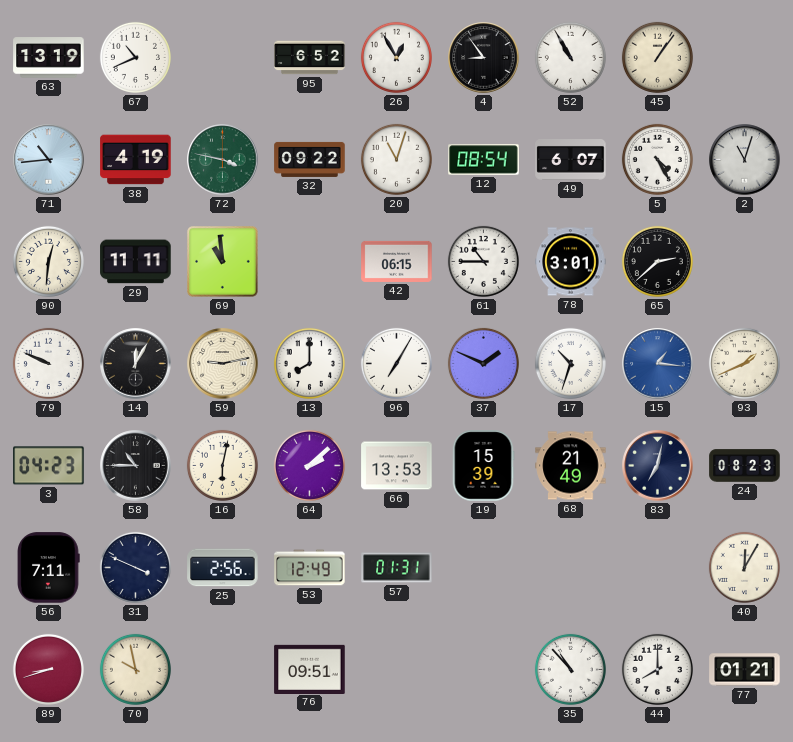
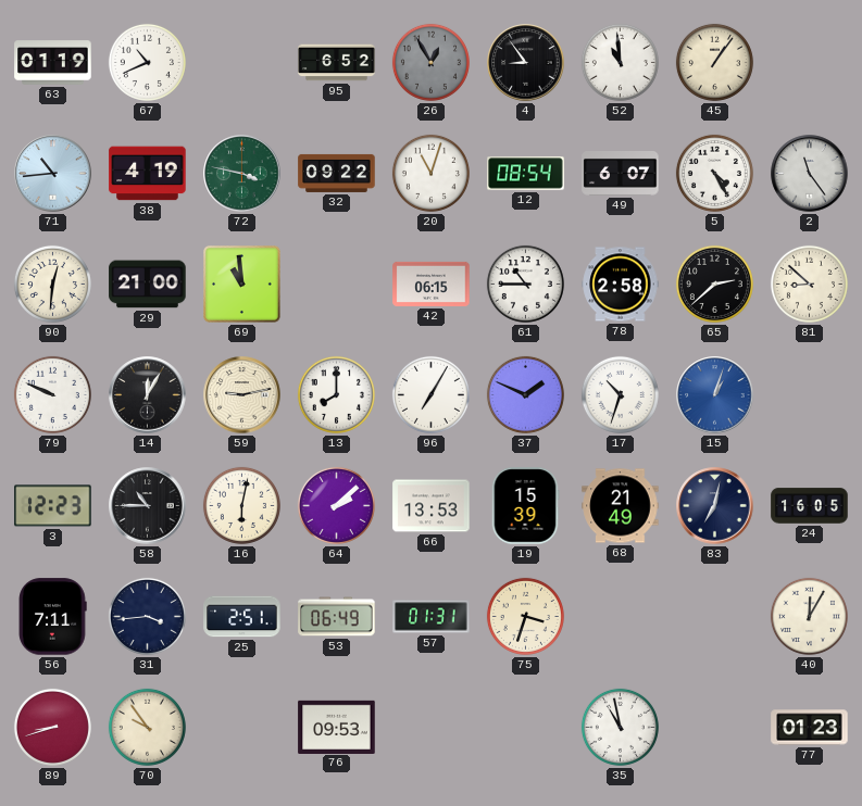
63: 13:19 -> 01:19 (53, 63)
26 dial: white -> grey (430, 62)
52: 10:55 -> 10:59 (620, 62)
2: 11:03 -> 11:24 (810, 174)
29: 11:11 -> 21:00 (148, 285)
78: 3:01 -> 2:58 (621, 285)
81: none -> 8:52 (809, 284)
15: 1:16 -> 1:03 (715, 395)
93: 1:41 -> none (744, 363)
3: 04:23 -> 12:23 (53, 506)
24: 08:23 -> 16:05 (810, 506)
31: 3:49 -> 3:44 (147, 616)
25: 2:56 -> 2:51 (242, 617)
53: 12:49 -> 06:49 (337, 617)
75: none -> 3:33 (525, 616)
70: 9:58 -> 9:54 (147, 727)
76: 09:51 -> 09:53 (337, 727)
35: 10:53 -> 10:58 (620, 727)
44: 8:00 -> none (657, 669)
77: 01:21 -> 01:23 (810, 728)
